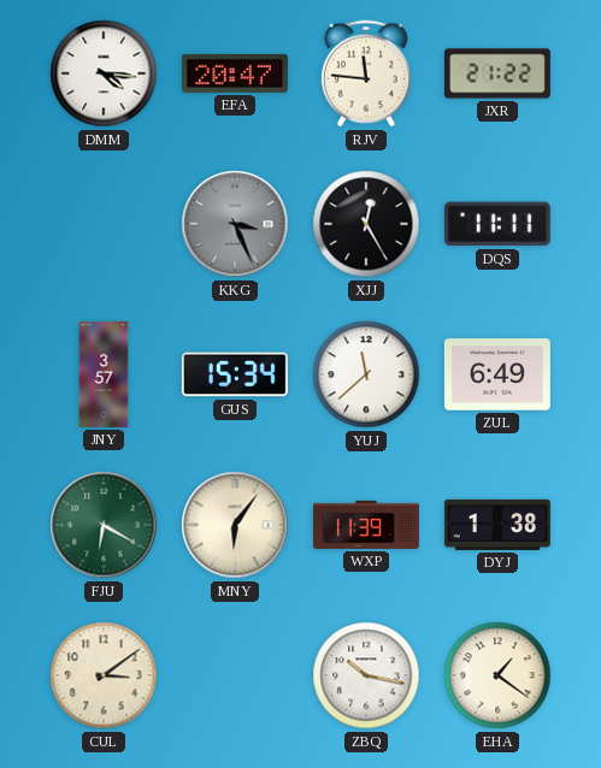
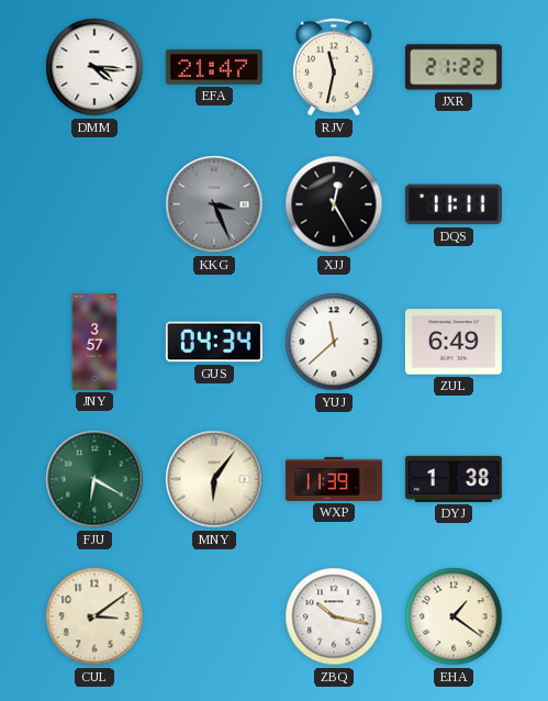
EFA: 20:47 -> 21:47 (214, 67)
RJV: 11:46 -> 11:32 (334, 67)
GUS: 15:34 -> 04:34 (214, 342)
